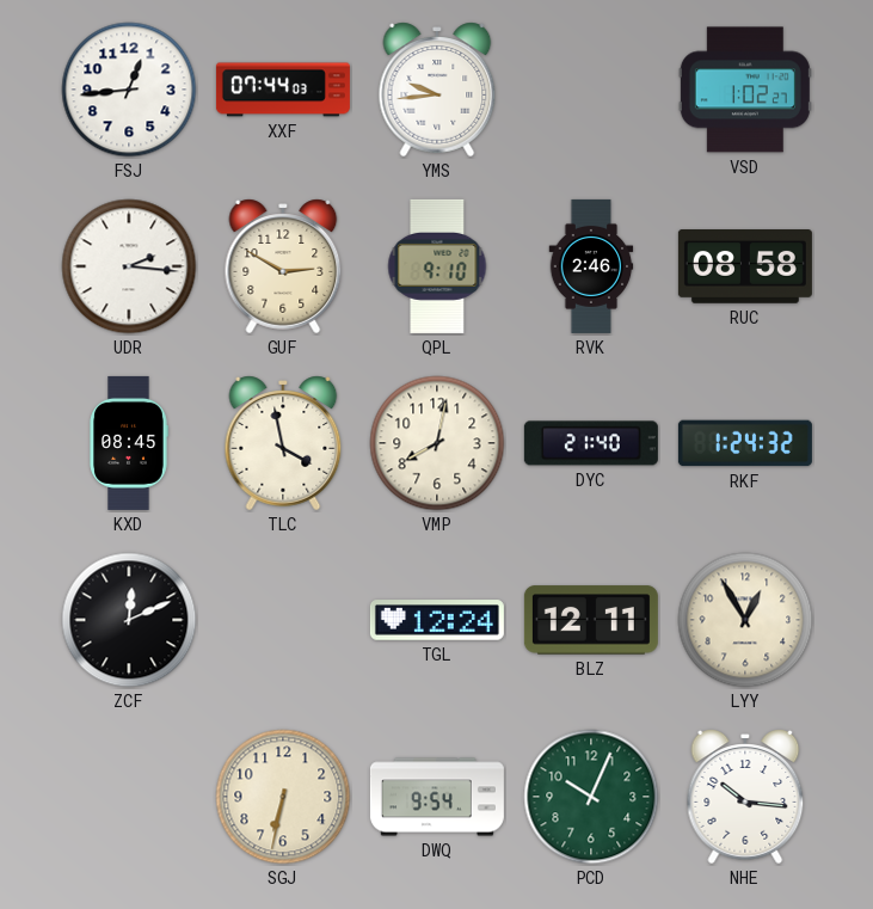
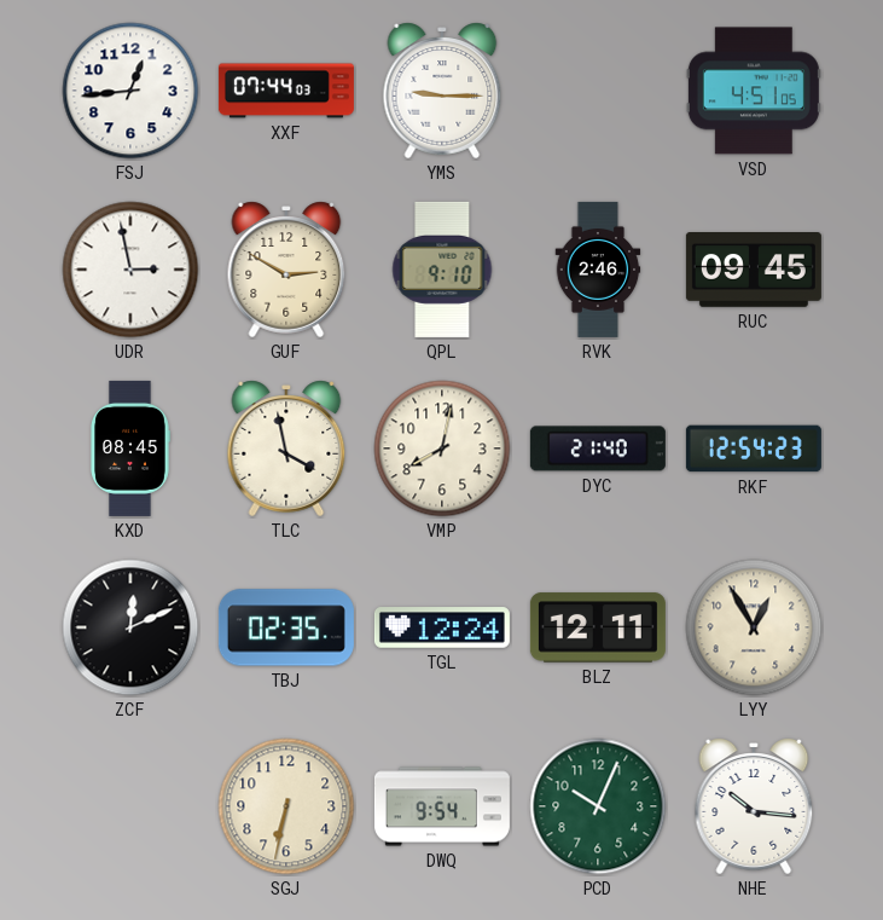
YMS: 9:44 -> 9:15 (442, 91)
VSD: 1:02 -> 4:51 (754, 91)
UDR: 2:16 -> 2:58 (130, 270)
RUC: 08:58 -> 09:45 (754, 271)
RKF: 1:24 -> 12:54 (754, 449)
TBJ: none -> 02:35 (286, 627)
